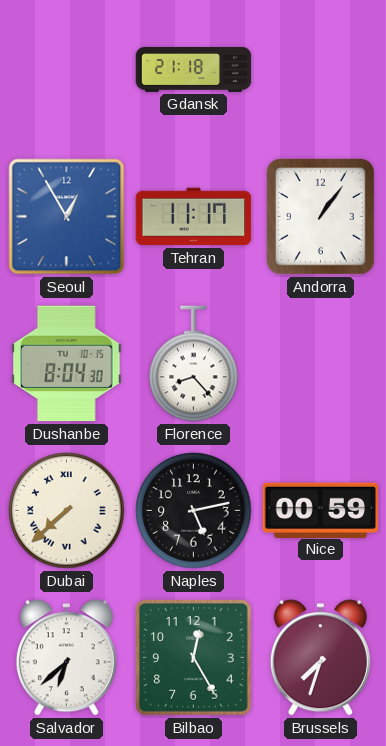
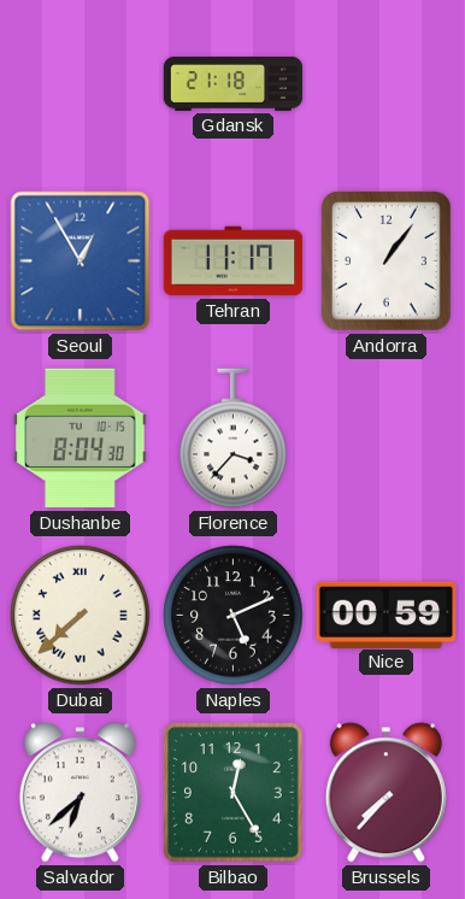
Florence: 8:23 -> 3:37 (234, 439)
Naples: 5:13 -> 5:11 (234, 616)
Brussels: 7:33 -> 7:37 (385, 793)
